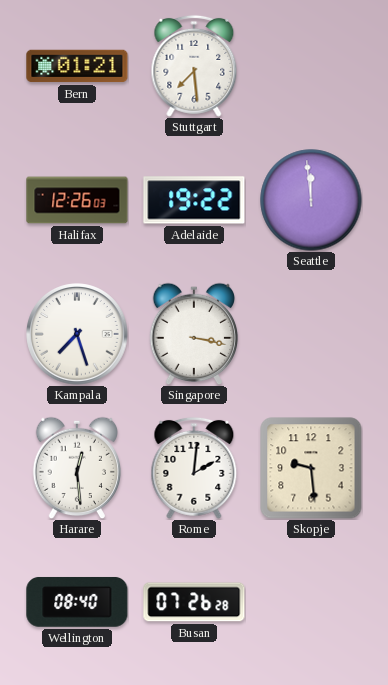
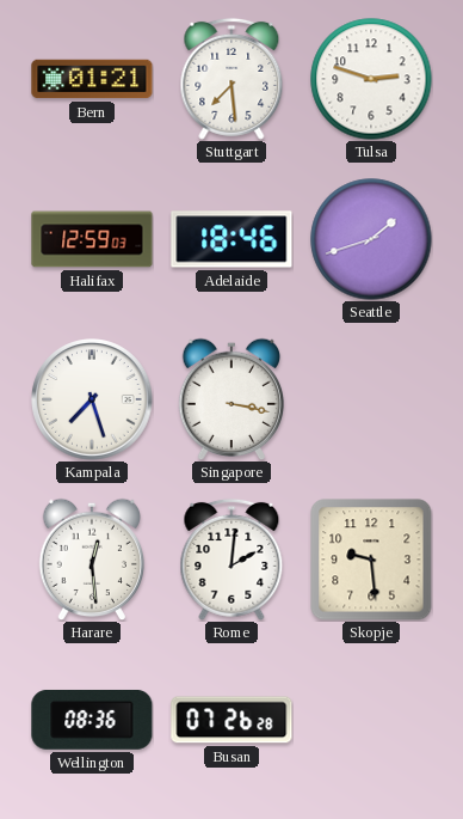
Tulsa: none -> 2:48 (371, 79)
Halifax: 12:26 -> 12:59 (92, 239)
Adelaide: 19:22 -> 18:46 (231, 239)
Seattle: 11:59 -> 1:42 (371, 239)
Wellington: 08:40 -> 08:36 (92, 720)
